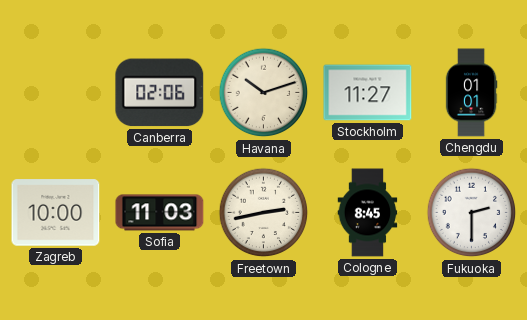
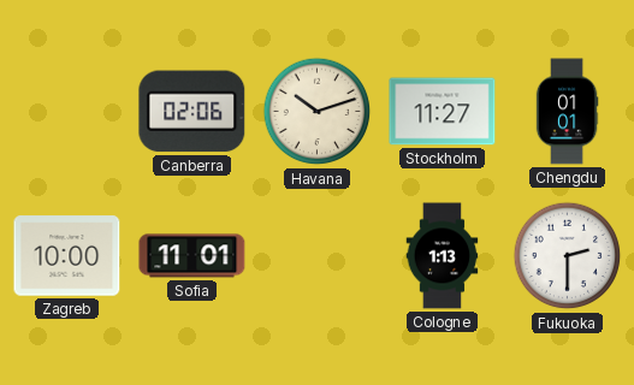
Sofia: 11:03 -> 11:01 (192, 256)
Freetown: 2:43 -> none (264, 213)
Cologne: 8:45 -> 1:13 (443, 256)
